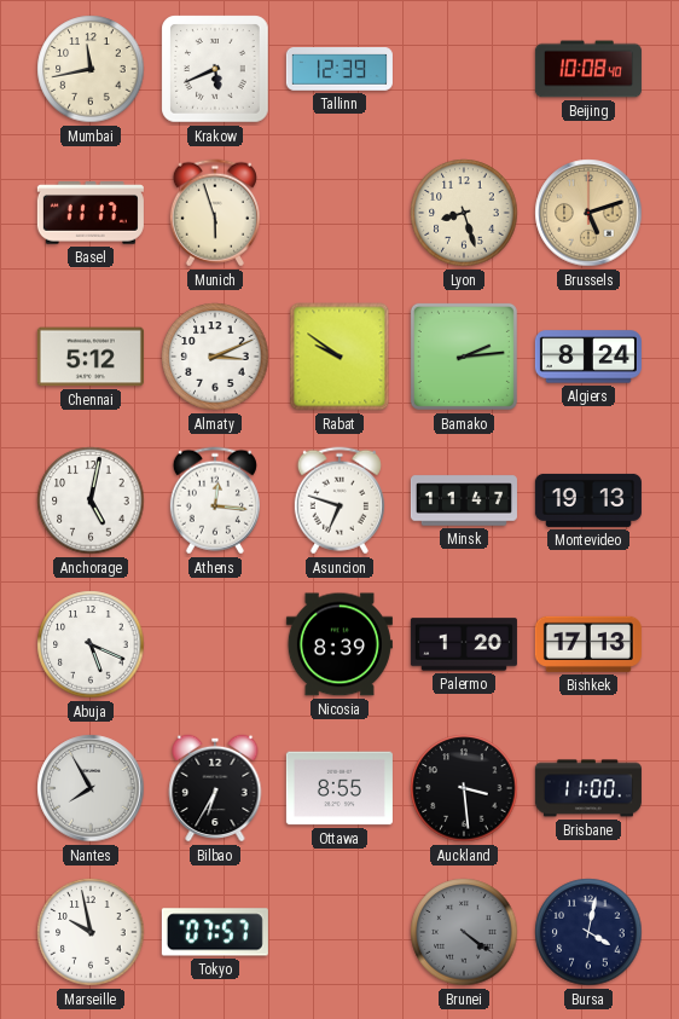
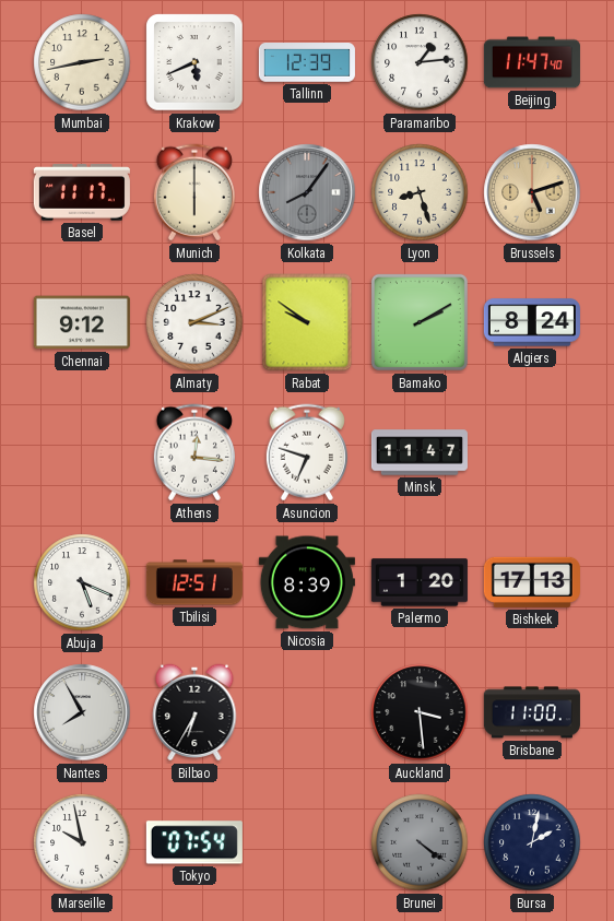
Mumbai: 11:43 -> 2:43 (82, 62)
Paramaribo: none -> 1:14 (420, 62)
Beijing: 10:08 -> 11:47 (532, 62)
Munich: 5:57 -> 6:00 (194, 192)
Kolkata: none -> 8:06 (307, 192)
Chennai: 5:12 -> 9:12 (82, 322)
Bamako: 2:14 -> 2:10 (420, 322)
Anchorage: 5:02 -> none (91, 500)
Montevideo: 19:13 -> none (588, 500)
Tbilisi: none -> 12:51 (194, 582)
Ottawa: 8:55 -> none (339, 788)
Tokyo: 07:57 -> 07:54 (194, 842)
Bursa: 4:02 -> 2:02 (532, 842)
